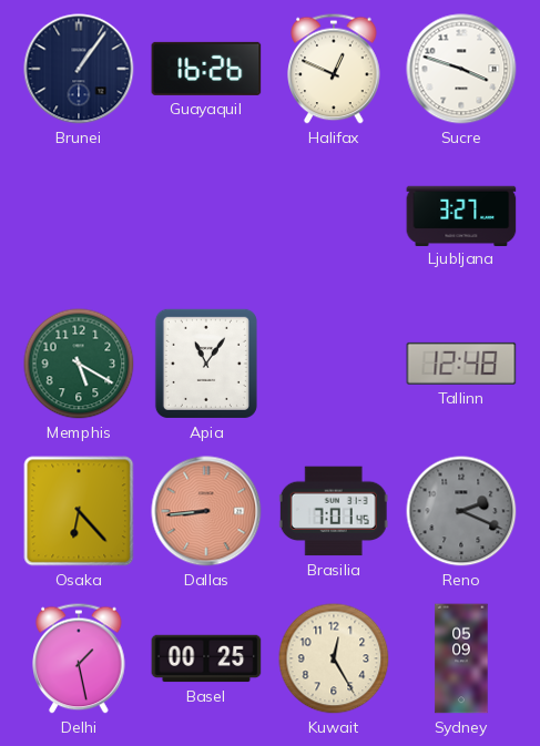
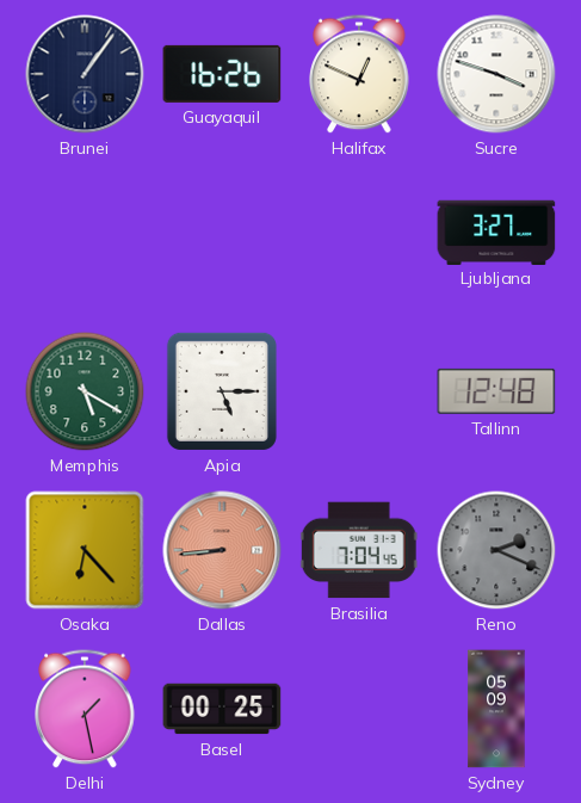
Apia: 11:06 -> 5:15 (222, 391)
Brasilia: 7:01 -> 7:04 (359, 550)
Kuwait: 12:25 -> none (334, 658)
